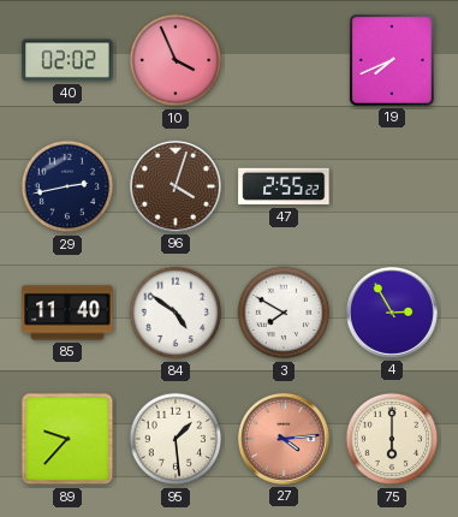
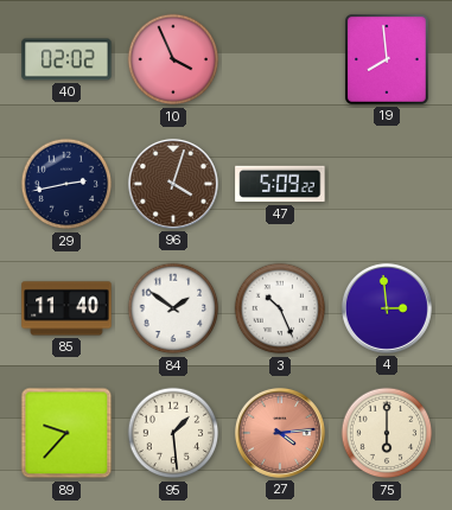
19: 7:41 -> 7:59 (388, 60)
47: 2:55 -> 5:09 (280, 184)
84: 4:51 -> 1:51 (173, 308)
3: 7:50 -> 10:26 (280, 308)
4: 2:55 -> 2:59 (387, 308)
